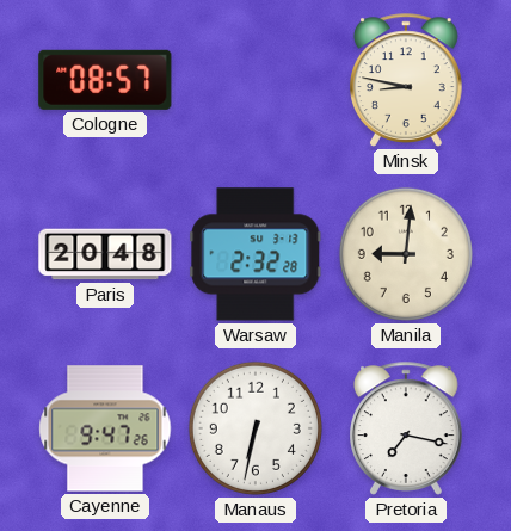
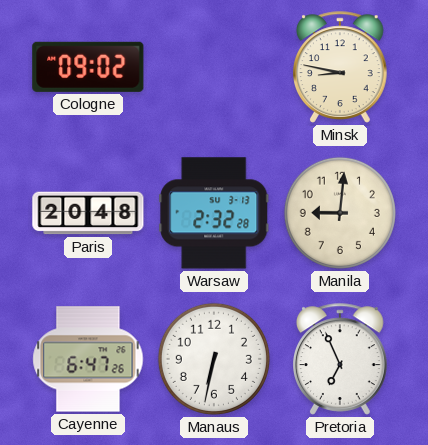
Cologne: 08:57 -> 09:02 (88, 67)
Cayenne: 9:47 -> 6:47 (88, 359)
Pretoria: 7:17 -> 6:56 (341, 359)
